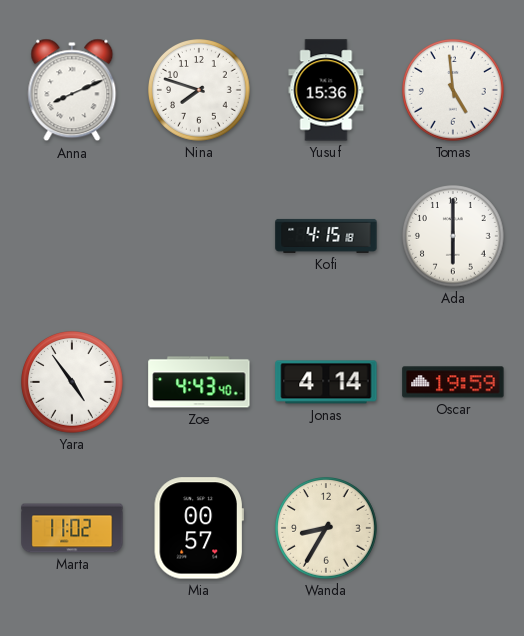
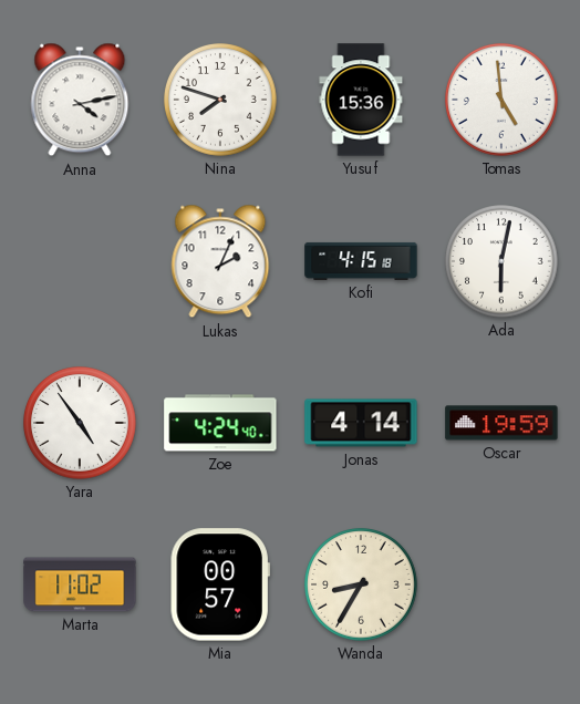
Anna: 8:11 -> 4:13 (80, 100)
Lukas: none -> 2:04 (220, 261)
Ada: 6:00 -> 6:02 (503, 262)
Zoe: 4:43 -> 4:24 (220, 423)
